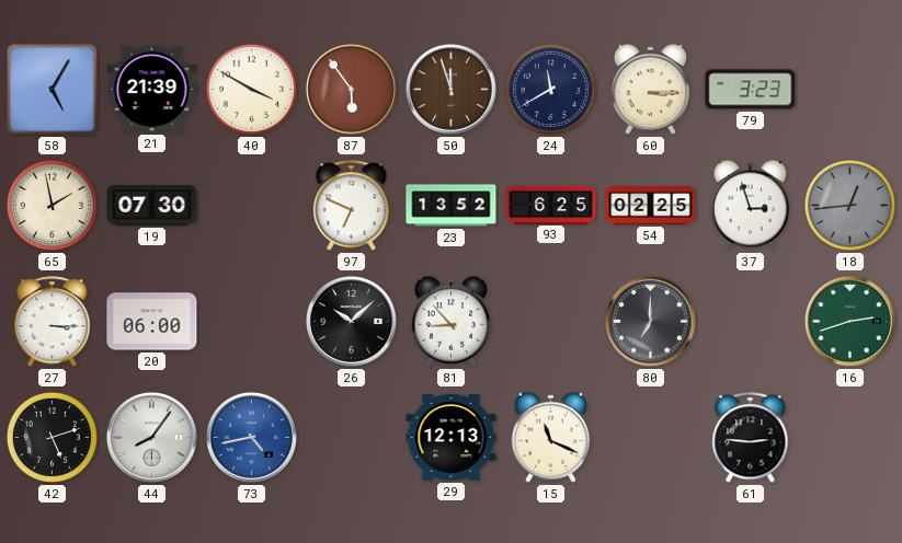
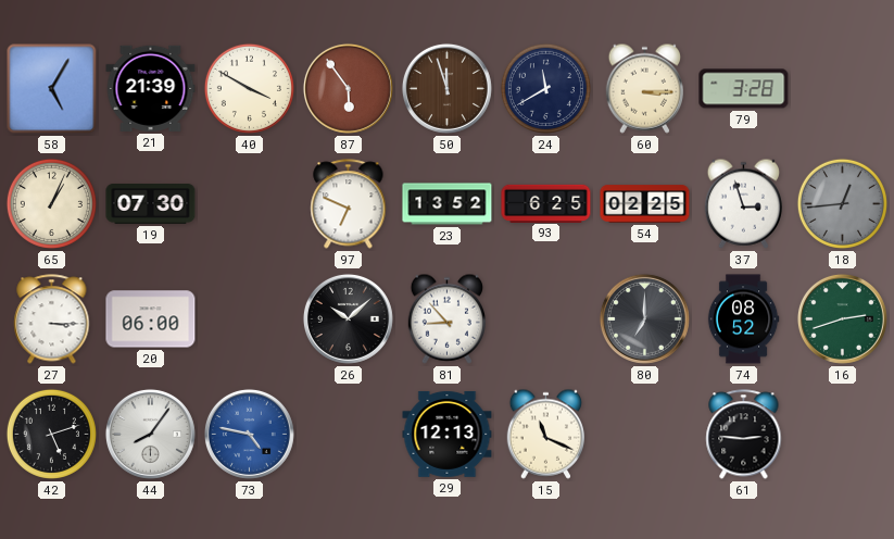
79: 3:23 -> 3:28 (744, 89)
65: 1:58 -> 1:04 (51, 203)
74: none -> 08:52 (743, 319)
73: 4:43 -> 4:47 (249, 434)
